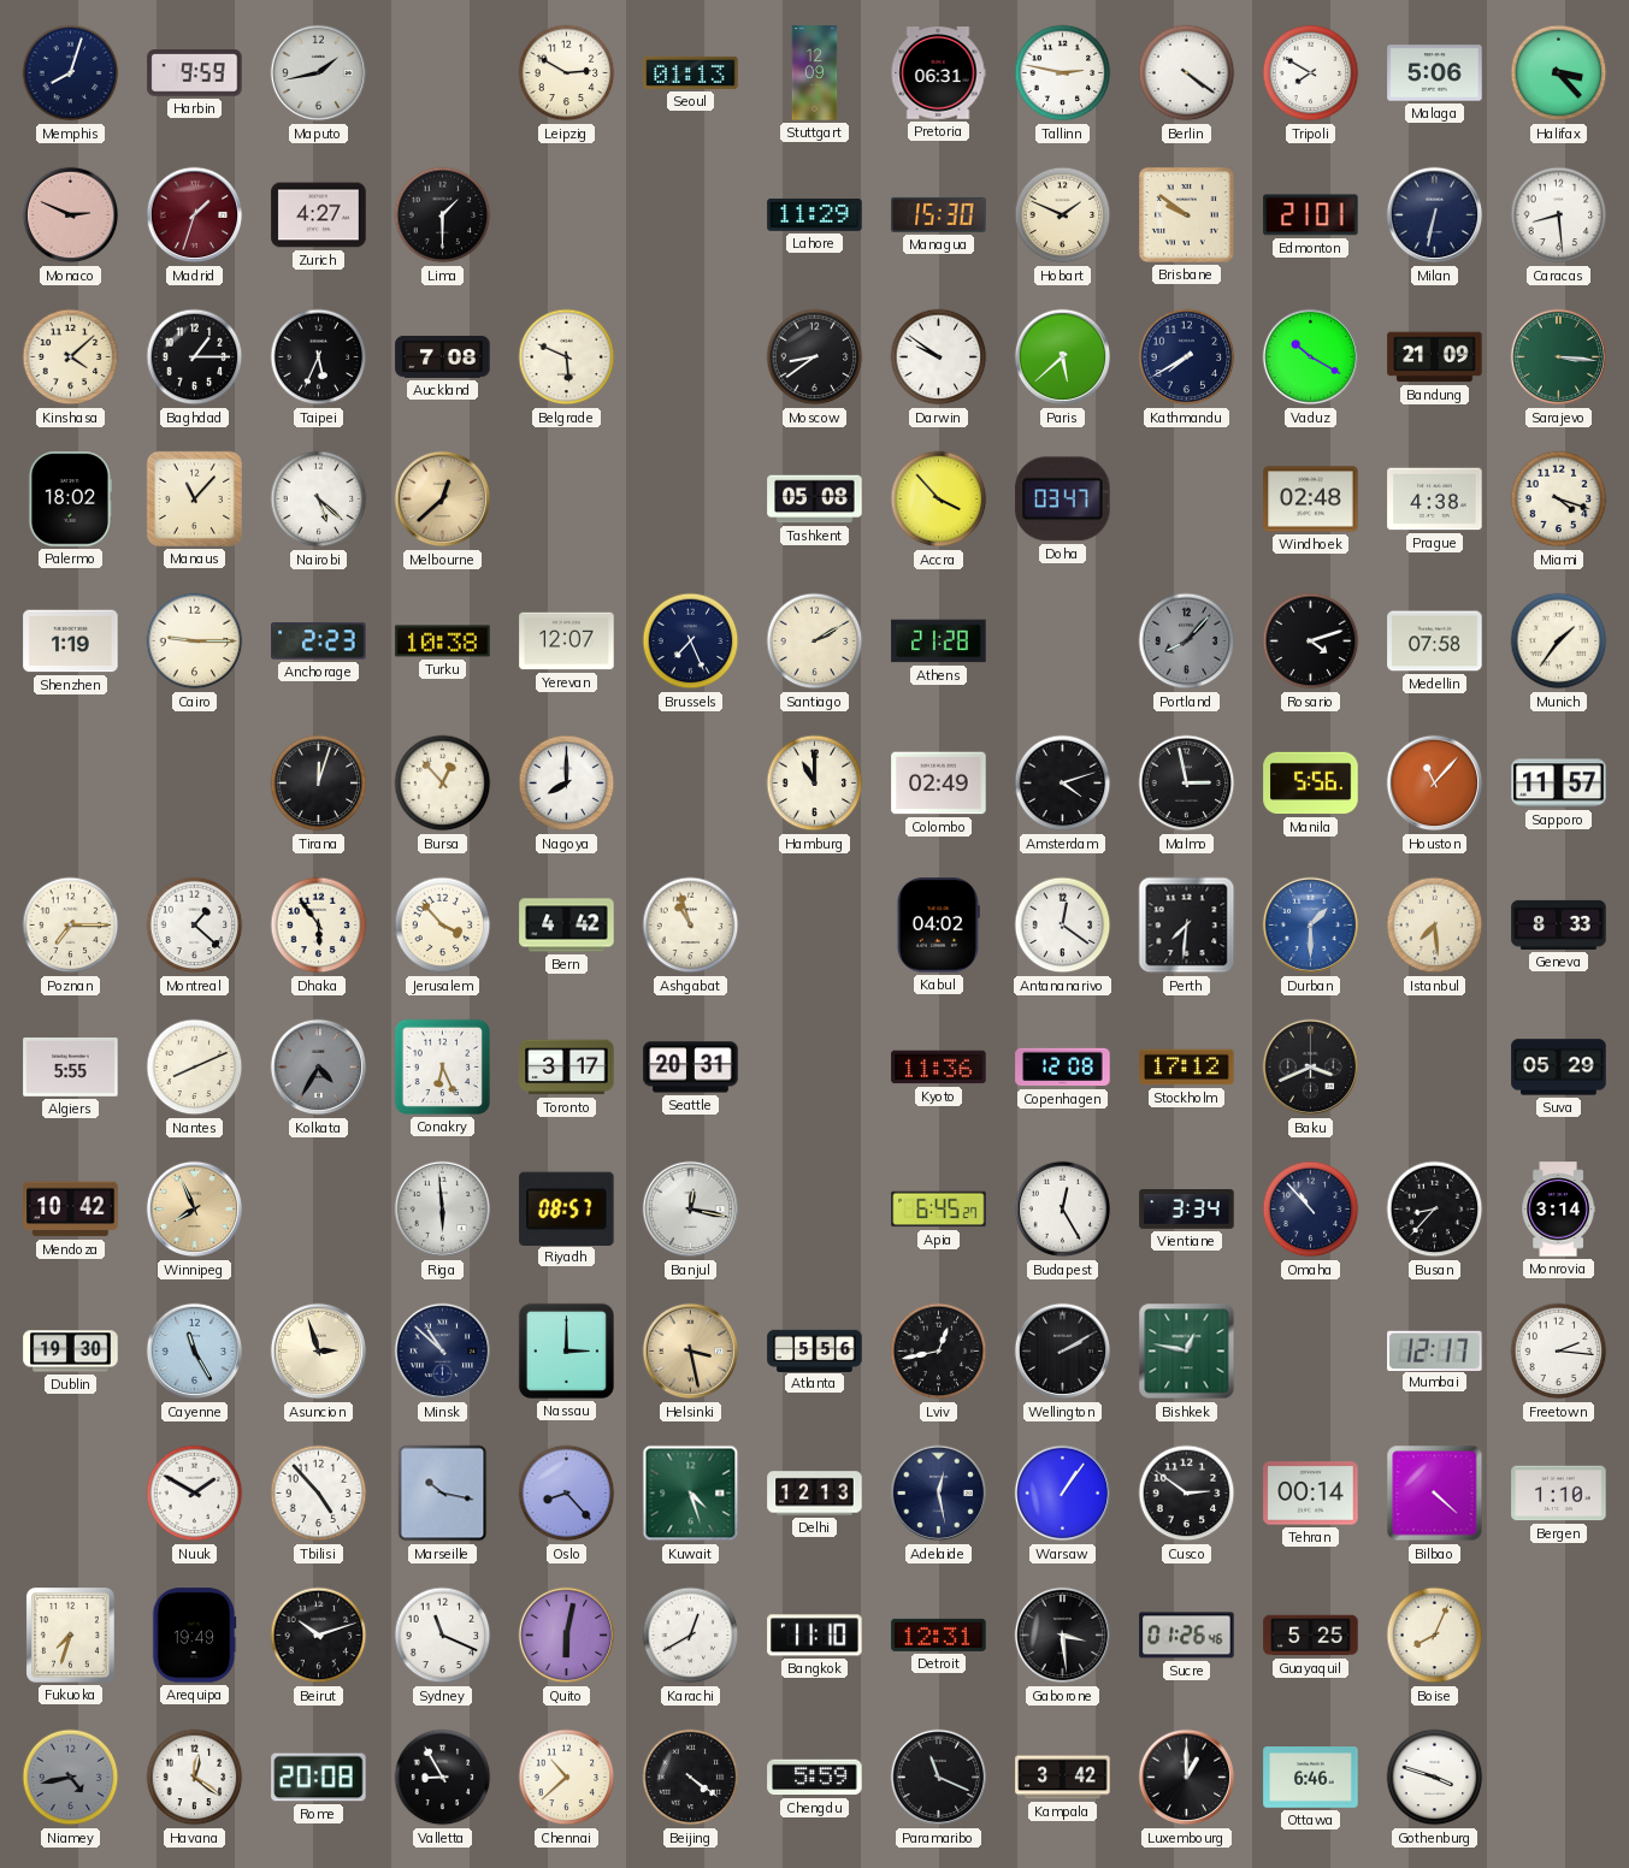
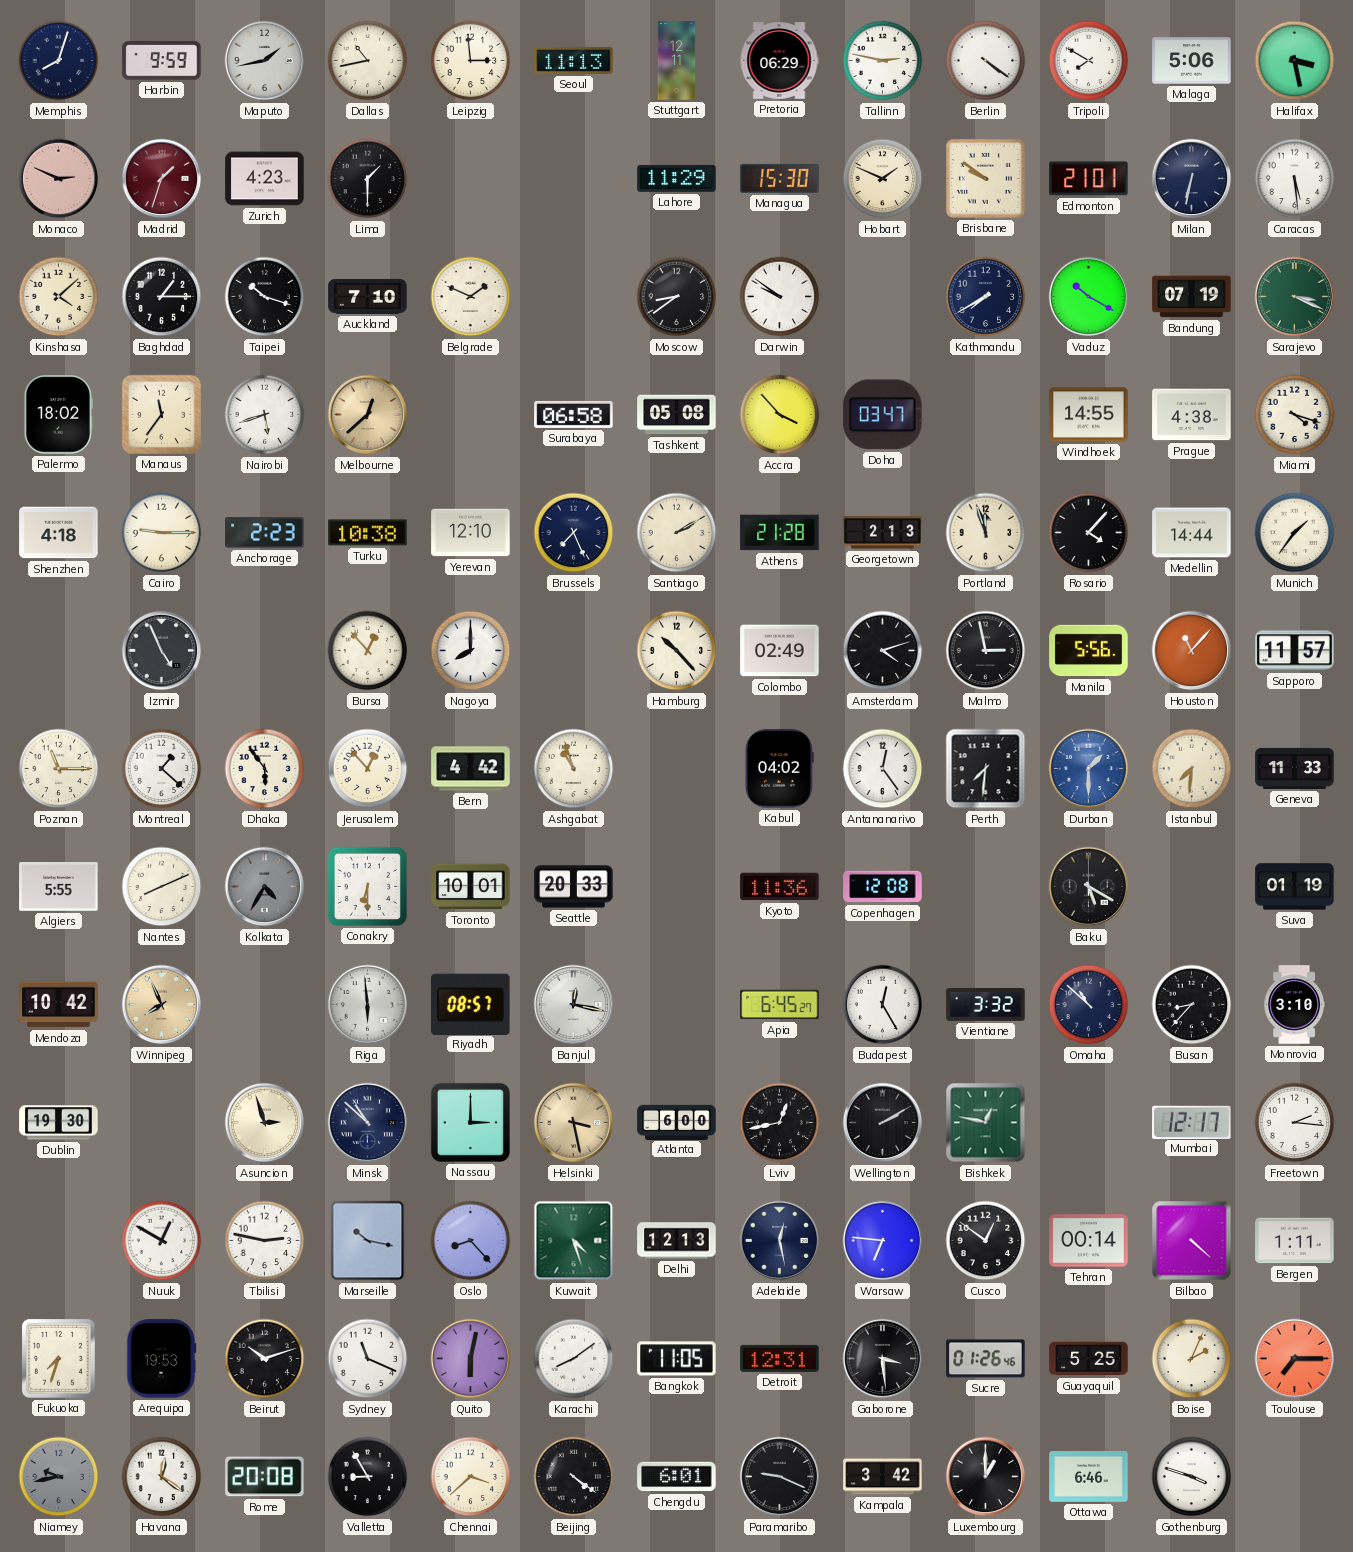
Dallas: none -> 10:43 (368, 61)
Leipzig: 2:50 -> 2:59 (471, 61)
Seoul: 01:13 -> 11:13 (574, 60)
Stuttgart: 12:09 -> 12:11 (677, 61)
Pretoria: 06:31 -> 06:29 (779, 61)
Halifax: 3:23 -> 3:28 (1295, 61)
Zurich: 4:27 -> 4:23 (265, 179)
Caracas: 8:29 -> 5:29 (1295, 179)
Taipei: 5:34 -> 10:18 (265, 297)
Auckland: 7:08 -> 7:10 (368, 296)
Belgrade: 5:49 -> 1:49 (471, 297)
Paris: 5:38 -> none (1063, 357)
Bandung: 21:09 -> 07:19 (1192, 297)
Sarajevo: 3:16 -> 3:19 (1295, 297)
Manaus: 11:07 -> 11:36 (161, 414)
Nairobi: 5:22 -> 5:42 (265, 415)
Surabaya: none -> 06:58 (574, 414)
Windhoek: 02:48 -> 14:55 (1089, 415)
Shenzhen: 1:19 -> 4:18 (59, 533)
Yerevan: 12:07 -> 12:10 (471, 533)
Georgetown: none -> 2:13 (883, 533)
Portland: 8:07 -> 11:57 (986, 533)
Portland dial: grey -> cream (986, 533)
Rosario: 4:12 -> 4:07 (1089, 533)
Medellin: 07:58 -> 14:44 (1192, 533)
Izmir: none -> 4:56 (162, 651)
Tirana: 12:03 -> none (319, 784)
Hamburg: 11:00 -> 10:23 (677, 651)
Poznan: 7:15 -> 11:15 (59, 769)
Jerusalem: 3:53 -> 12:53 (368, 769)
Antananarivo: 12:21 -> 12:24 (883, 769)
Istanbul: 7:29 -> 7:31 (1192, 769)
Geneva: 8:33 -> 11:33 (1295, 768)
Conakry: 6:26 -> 6:30 (367, 886)
Toronto: 3:17 -> 10:01 (471, 887)
Seattle: 20:31 -> 20:33 (574, 887)
Stockholm: 17:12 -> none (1187, 1068)
Baku: 3:41 -> 5:20 (1089, 887)
Suva: 05:29 -> 01:19 (1295, 887)
Vientiane: 3:34 -> 3:32 (986, 1005)
Omaha: 10:53 -> 10:52 (1089, 1005)
Monrovia: 3:14 -> 3:10 (1294, 1005)
Cayenne: 11:25 -> none (195, 1352)
Atlanta: 5:56 -> 6:00 (677, 1122)
Nuuk: 1:50 -> 12:50 (162, 1241)
Tbilisi: 4:53 -> 2:47 (265, 1241)
Warsaw: 1:06 -> 6:46 (883, 1241)
Cusco: 2:51 -> 12:51 (986, 1241)
Bergen: 1:10 -> 1:11 (1295, 1241)
Arequipa: 19:49 -> 19:53 (161, 1359)
Karachi: 12:40 -> 8:09 (574, 1359)
Bangkok: 11:10 -> 11:05 (677, 1359)
Boise: 8:04 -> 2:04 (1192, 1359)
Toulouse: none -> 7:15 (1295, 1359)
Niamey: 4:43 -> 9:43 (59, 1477)
Chennai: 10:38 -> 3:38 (471, 1477)
Chengdu: 5:59 -> 6:01 (677, 1477)
Paramaribo: 11:19 -> 9:19 (780, 1477)
